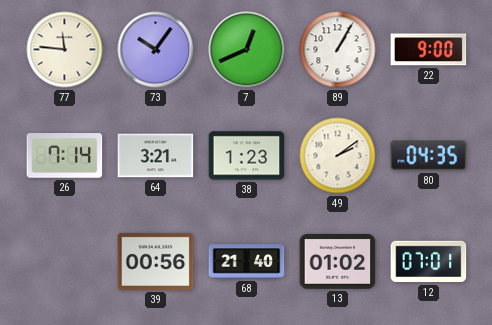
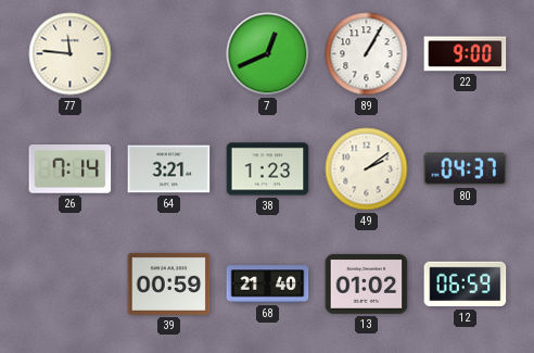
73: 10:06 -> none (156, 50)
80: 04:35 -> 04:37 (466, 169)
39: 00:56 -> 00:59 (169, 283)
12: 07:01 -> 06:59 (466, 285)
